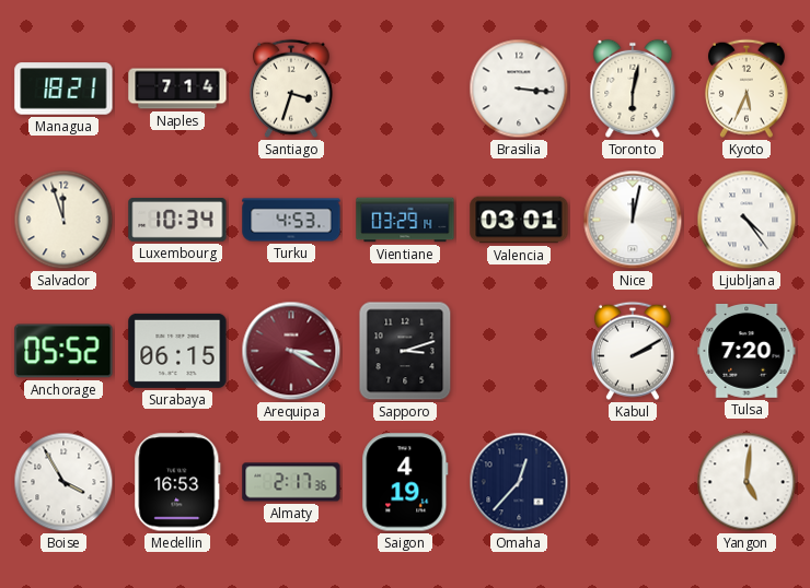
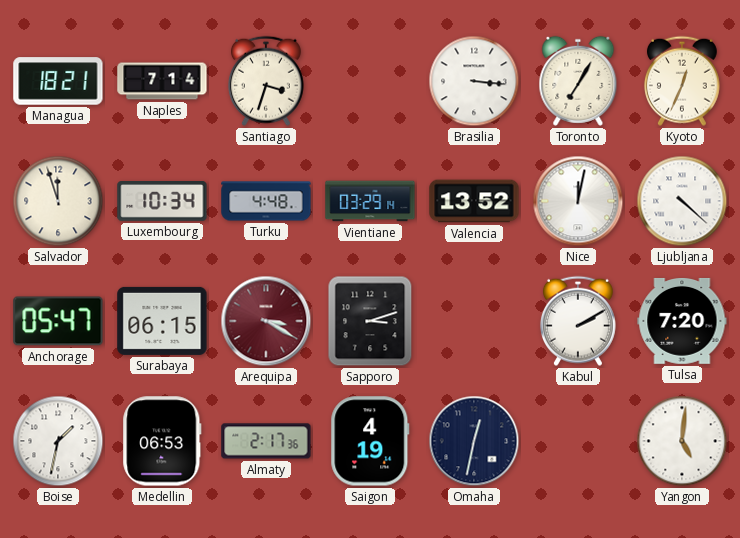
Toronto: 6:02 -> 7:05 (578, 81)
Kyoto: 5:34 -> 12:34 (682, 81)
Turku: 4:53 -> 4:48 (266, 201)
Valencia: 03:01 -> 13:52 (474, 201)
Ljubljana: 4:24 -> 4:22 (682, 201)
Anchorage: 05:52 -> 05:47 (58, 321)
Boise: 3:55 -> 1:32 (58, 441)
Medellin: 16:53 -> 06:53 (162, 441)
Omaha: 12:37 -> 12:32 (474, 441)
